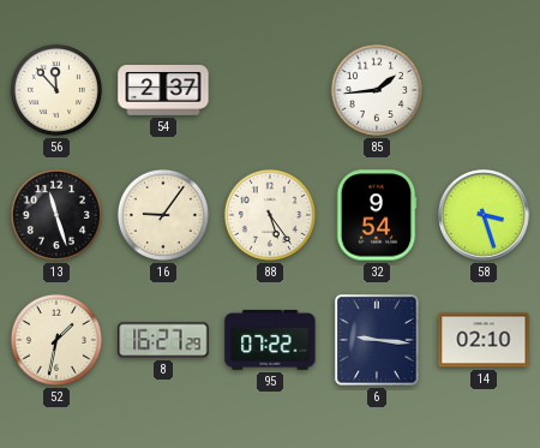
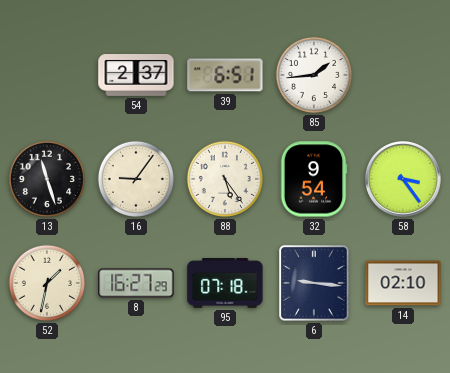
56: 11:53 -> none (56, 90)
39: none -> 6:51 (225, 75)
58: 3:27 -> 3:24 (403, 179)
95: 07:22 -> 07:18 (225, 284)
